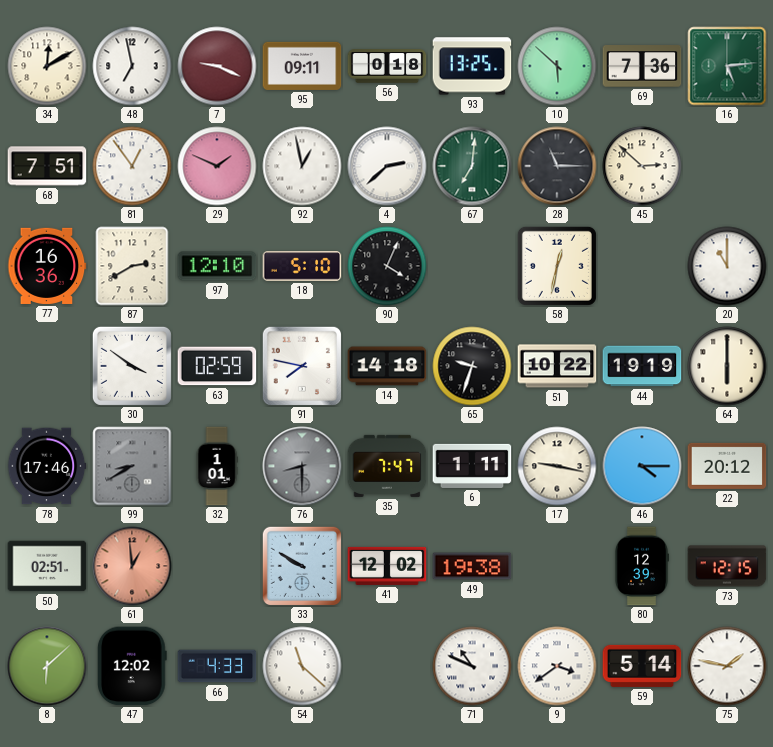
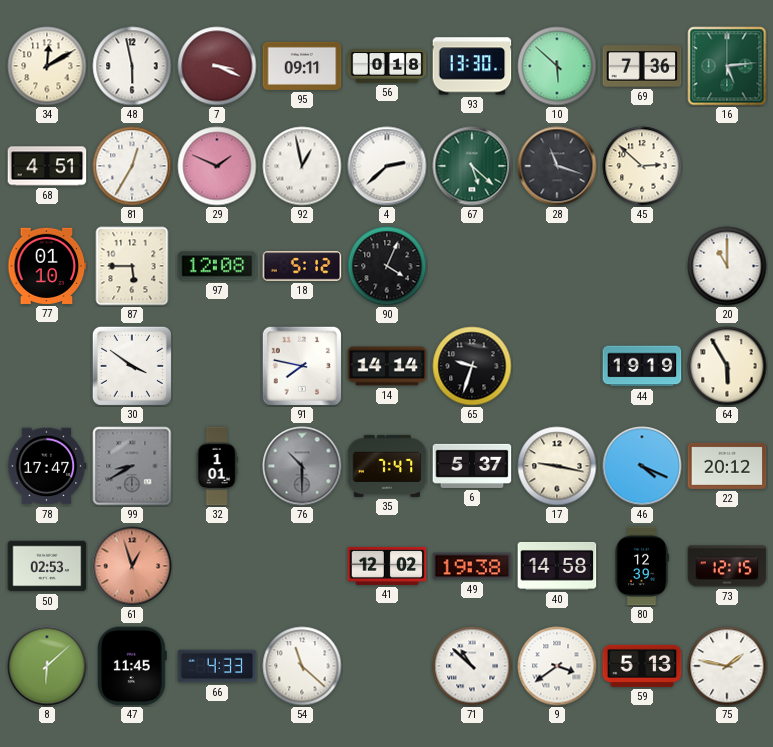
48: 6:58 -> 5:58 (132, 66)
7: 9:19 -> 3:19 (217, 66)
93: 13:25 -> 13:30 (472, 66)
68: 7:51 -> 4:51 (47, 166)
81: 12:54 -> 12:35 (132, 166)
67: 7:01 -> 5:22 (472, 166)
28: 11:15 -> 11:18 (557, 166)
77: 16:36 -> 01:10 (47, 266)
87: 2:40 -> 5:45 (132, 266)
97: 12:10 -> 12:08 (217, 266)
18: 5:10 -> 5:12 (302, 266)
58: 12:32 -> none (557, 266)
63: 02:59 -> none (217, 366)
14: 14:18 -> 14:14 (387, 366)
51: 10:22 -> none (557, 366)
64: 6:00 -> 5:55 (727, 366)
78: 17:46 -> 17:47 (47, 466)
76: 8:30 -> 10:30 (302, 466)
6: 1:11 -> 5:37 (472, 466)
46: 4:15 -> 4:19 (642, 466)
50: 02:51 -> 02:53 (47, 566)
61: 12:59 -> 12:57 (132, 566)
33: 9:50 -> none (301, 565)
40: none -> 14:58 (557, 566)
47: 12:02 -> 11:45 (132, 666)
71: 10:49 -> 10:52 (472, 666)
59: 5:14 -> 5:13 (642, 666)
